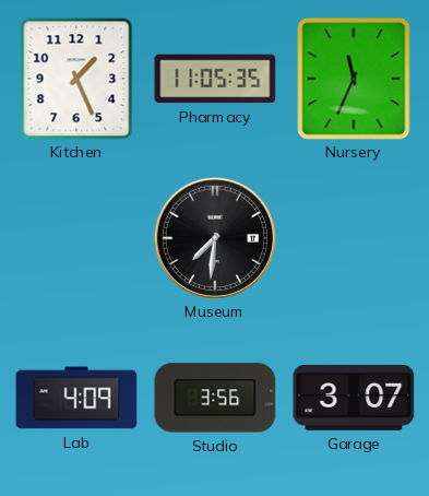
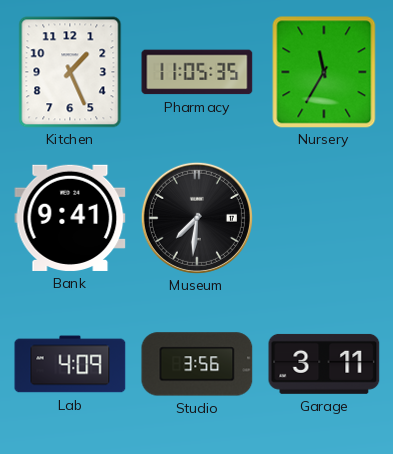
Nursery: 11:34 -> 11:35 (324, 72)
Bank: none -> 9:41 (70, 218)
Garage: 3:07 -> 3:11 (324, 364)
